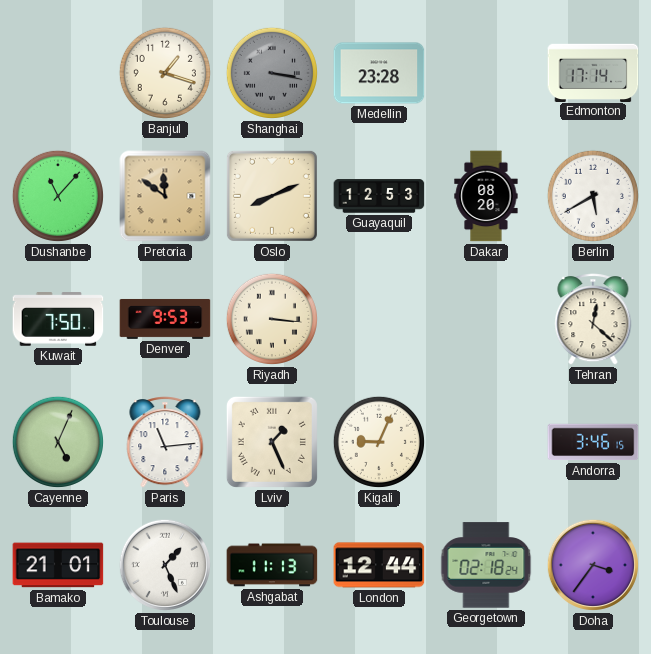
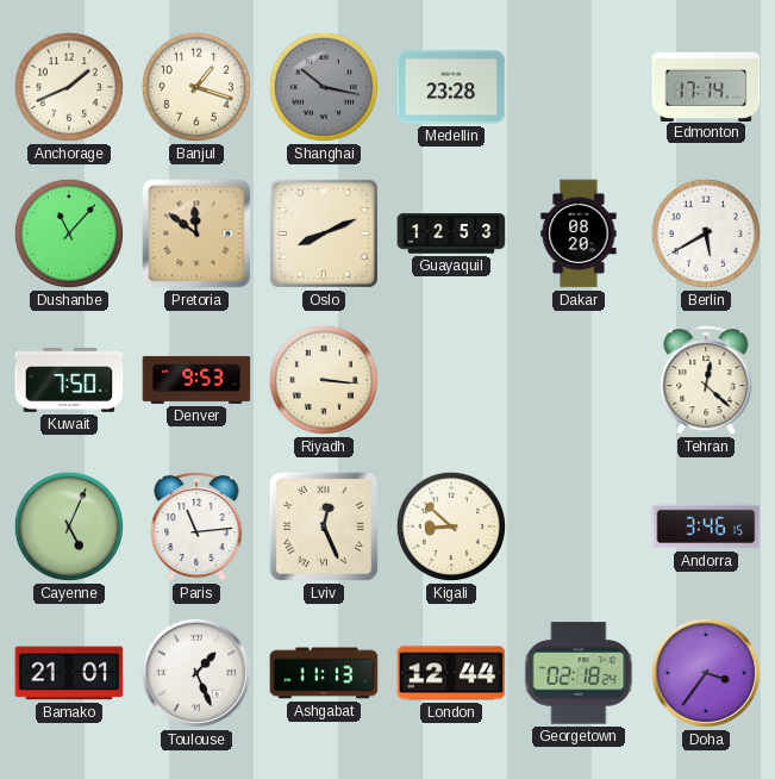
Anchorage: none -> 1:41 (69, 87)
Shanghai: 3:17 -> 10:17 (324, 87)
Lviv: 1:26 -> 12:26 (324, 526)
Kigali: 9:04 -> 8:52 (451, 526)
